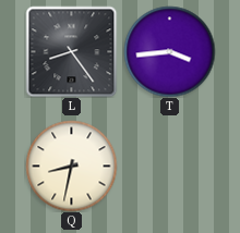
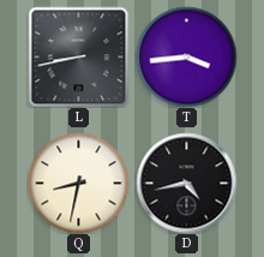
L: 8:24 -> 8:43 (78, 56)
D: none -> 4:43 (186, 183)
